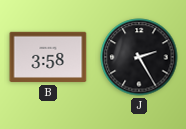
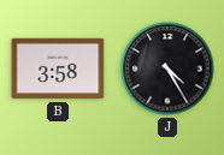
J: 2:25 -> 4:25 (167, 68)
